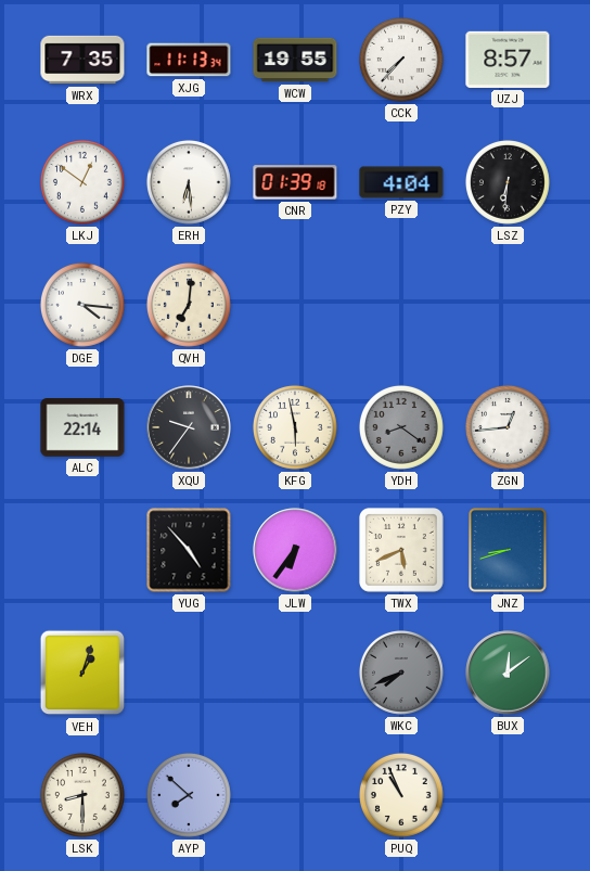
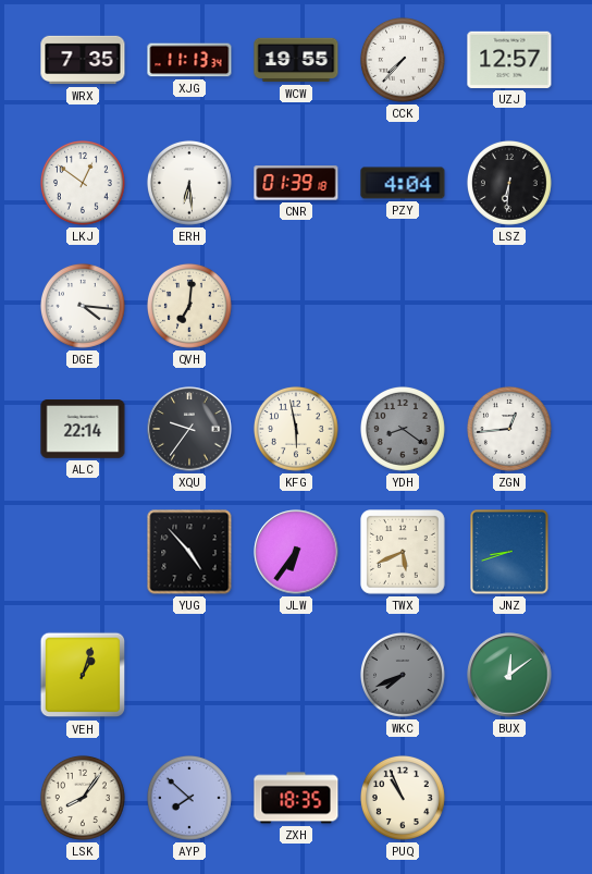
UZJ: 8:57 -> 12:57 (509, 60)
LSK: 8:30 -> 8:06 (83, 798)
ZXH: none -> 18:35 (296, 798)
